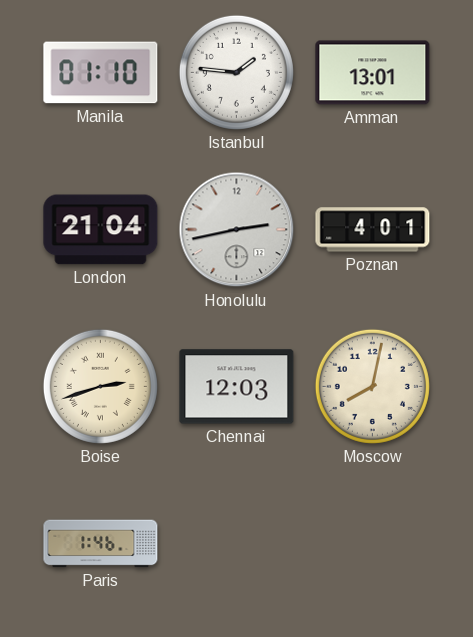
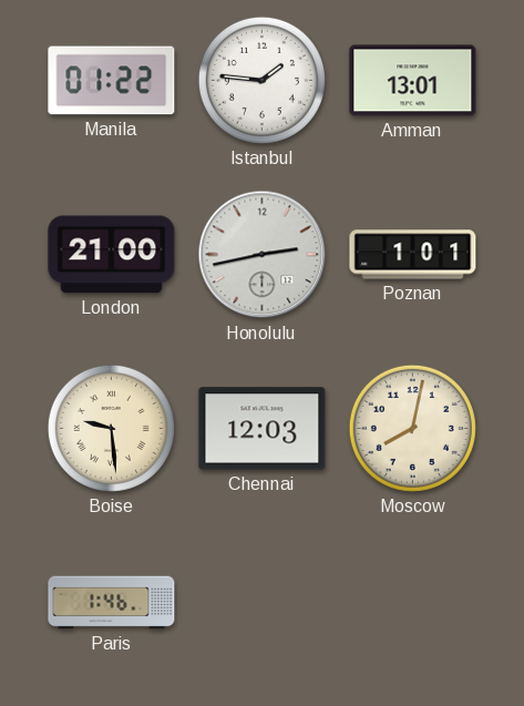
Manila: 01:10 -> 01:22 (112, 81)
London: 21:04 -> 21:00 (112, 255)
Poznan: 4:01 -> 1:01 (413, 255)
Boise: 2:42 -> 9:29 (111, 428)
